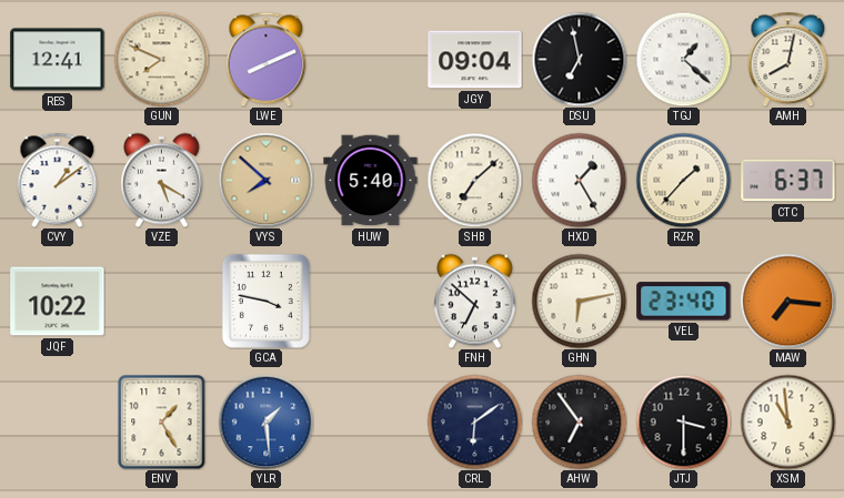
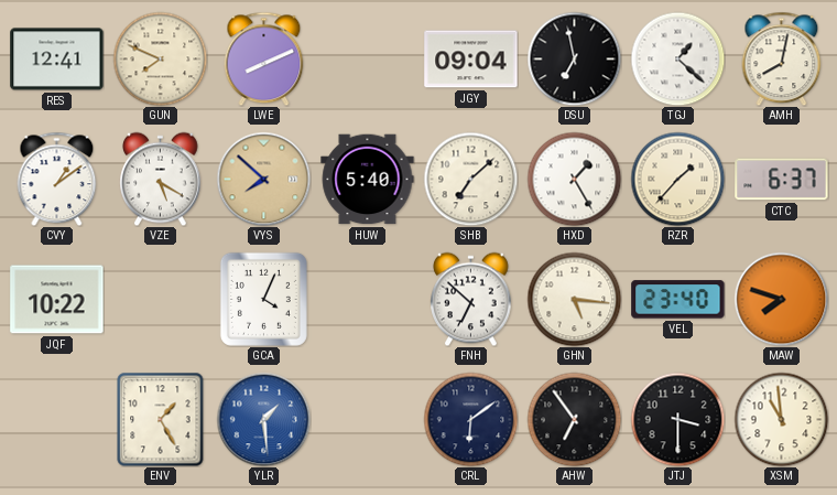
GCA: 3:47 -> 4:04 (263, 299)
GHN: 6:13 -> 5:16 (574, 299)
MAW: 7:16 -> 7:48 (781, 299)
